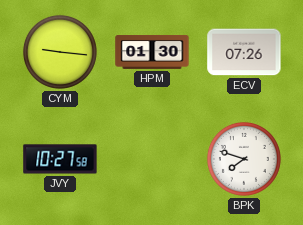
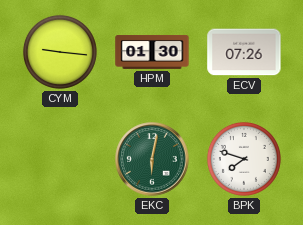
JVY: 10:27 -> none (60, 159)
EKC: none -> 6:02 (152, 159)
